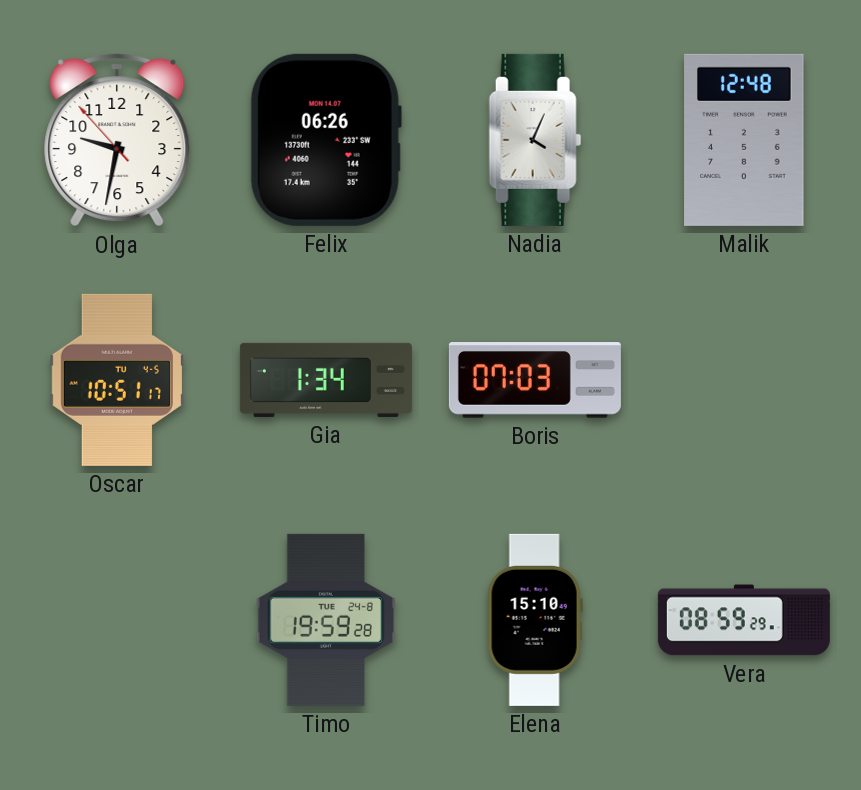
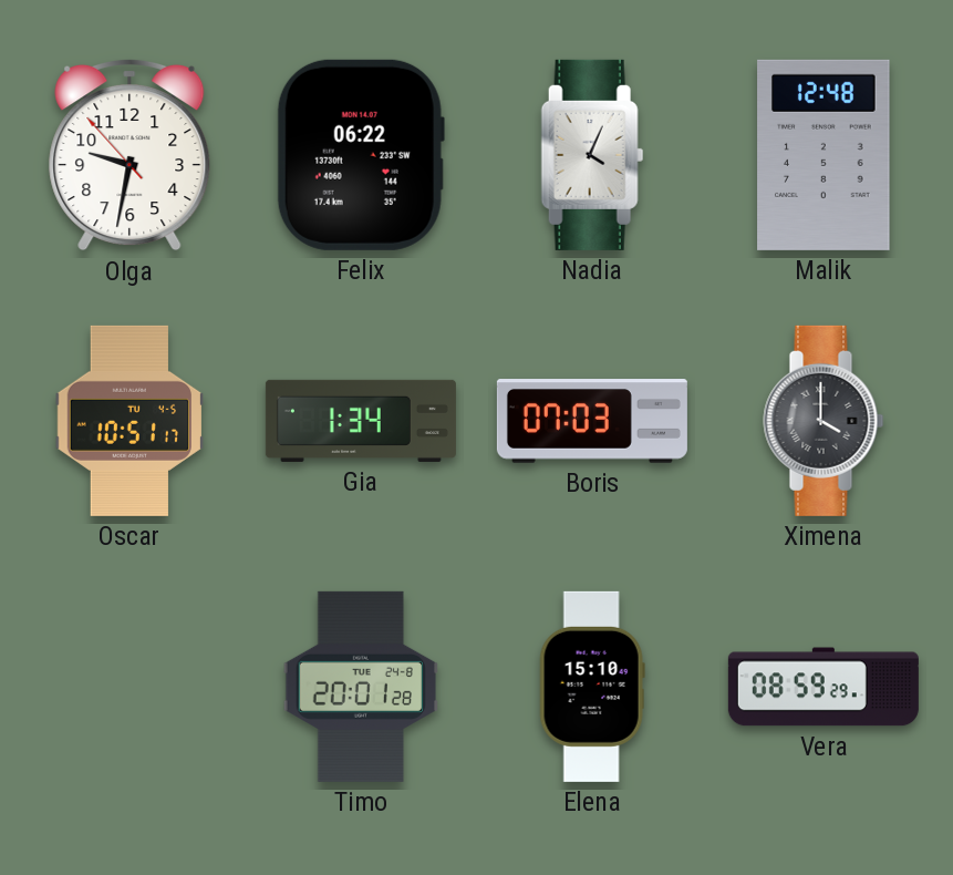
Felix: 06:26 -> 06:22 (361, 155)
Ximena: none -> 4:00 (823, 421)
Timo: 19:59 -> 20:01 (361, 687)
